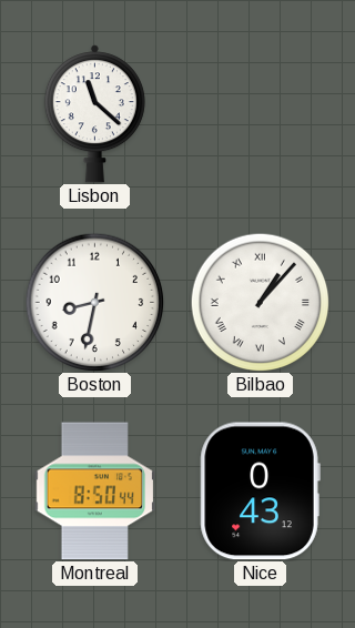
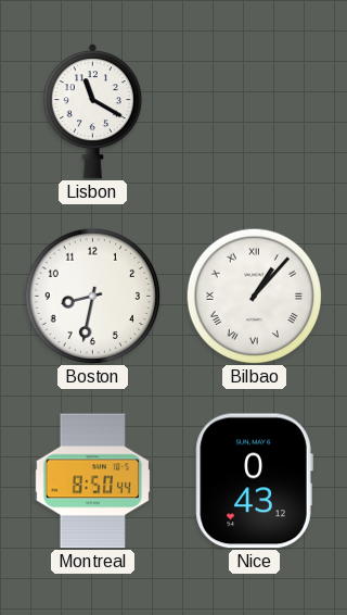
Lisbon: 11:22 -> 11:20 (92, 112)
